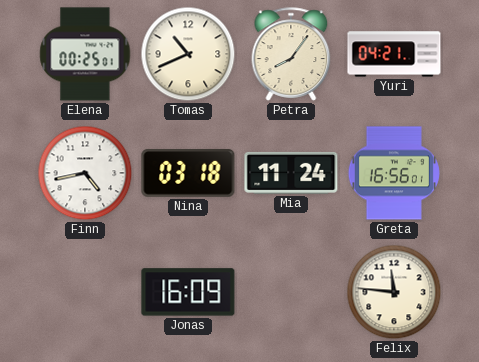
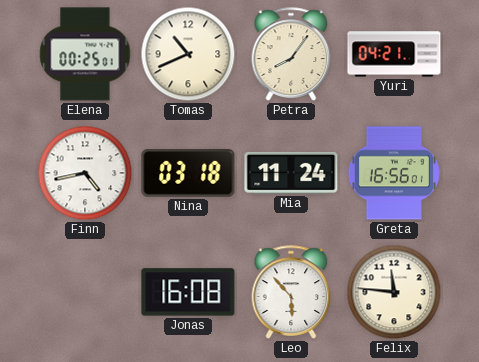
Jonas: 16:09 -> 16:08 (188, 292)
Leo: none -> 5:53 (291, 292)
